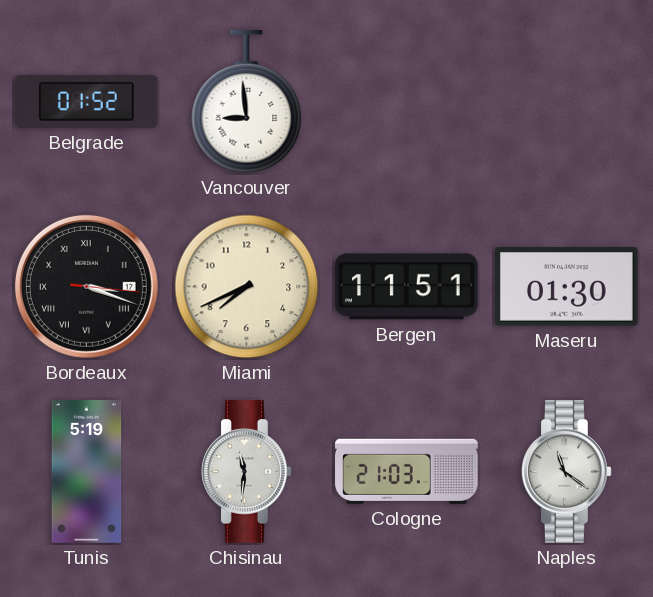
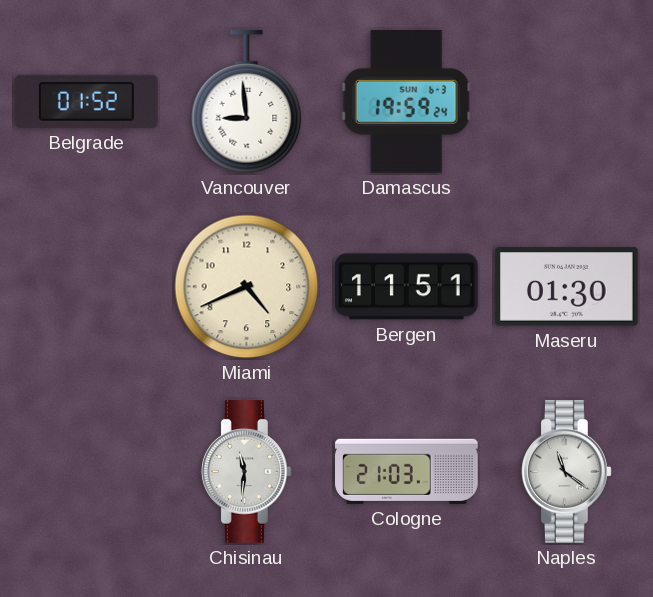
Damascus: none -> 19:59 (406, 102)
Bordeaux: 3:18 -> none (86, 286)
Miami: 7:41 -> 4:41 (247, 287)
Tunis: 5:19 -> none (87, 472)
